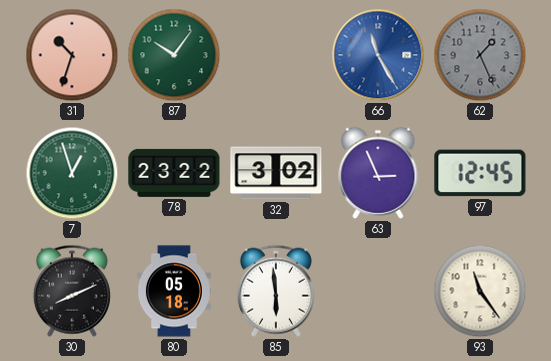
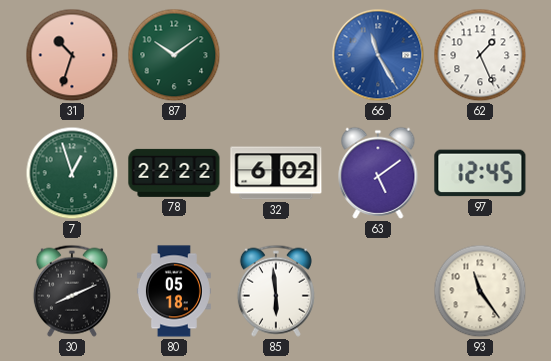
87: 10:06 -> 10:09 (174, 55)
62 dial: grey -> white (480, 55)
78: 23:22 -> 22:22 (174, 173)
32: 3:02 -> 6:02 (276, 173)
63: 2:56 -> 5:09 (378, 173)
